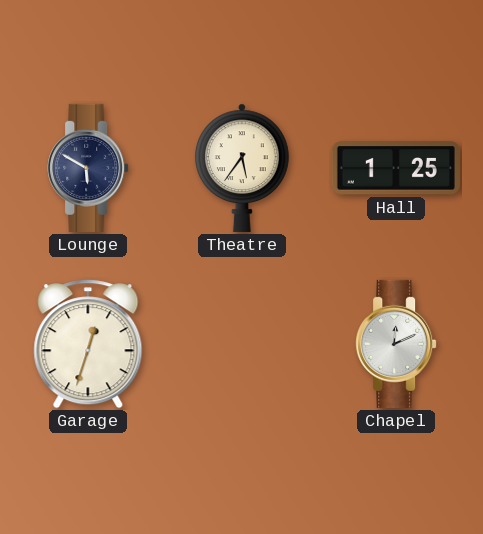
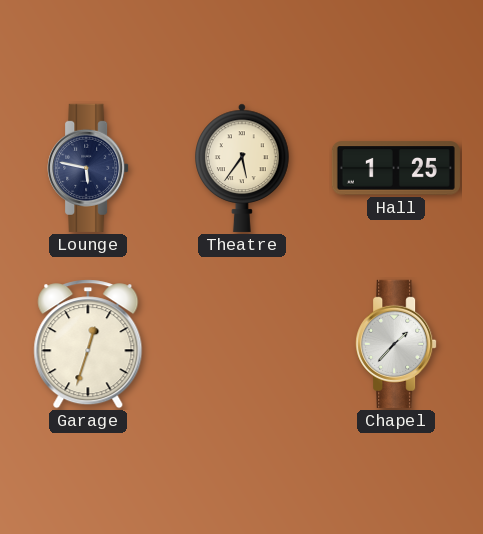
Lounge: 5:50 -> 5:47 (88, 168)
Chapel: 12:11 -> 1:37 (396, 344)
